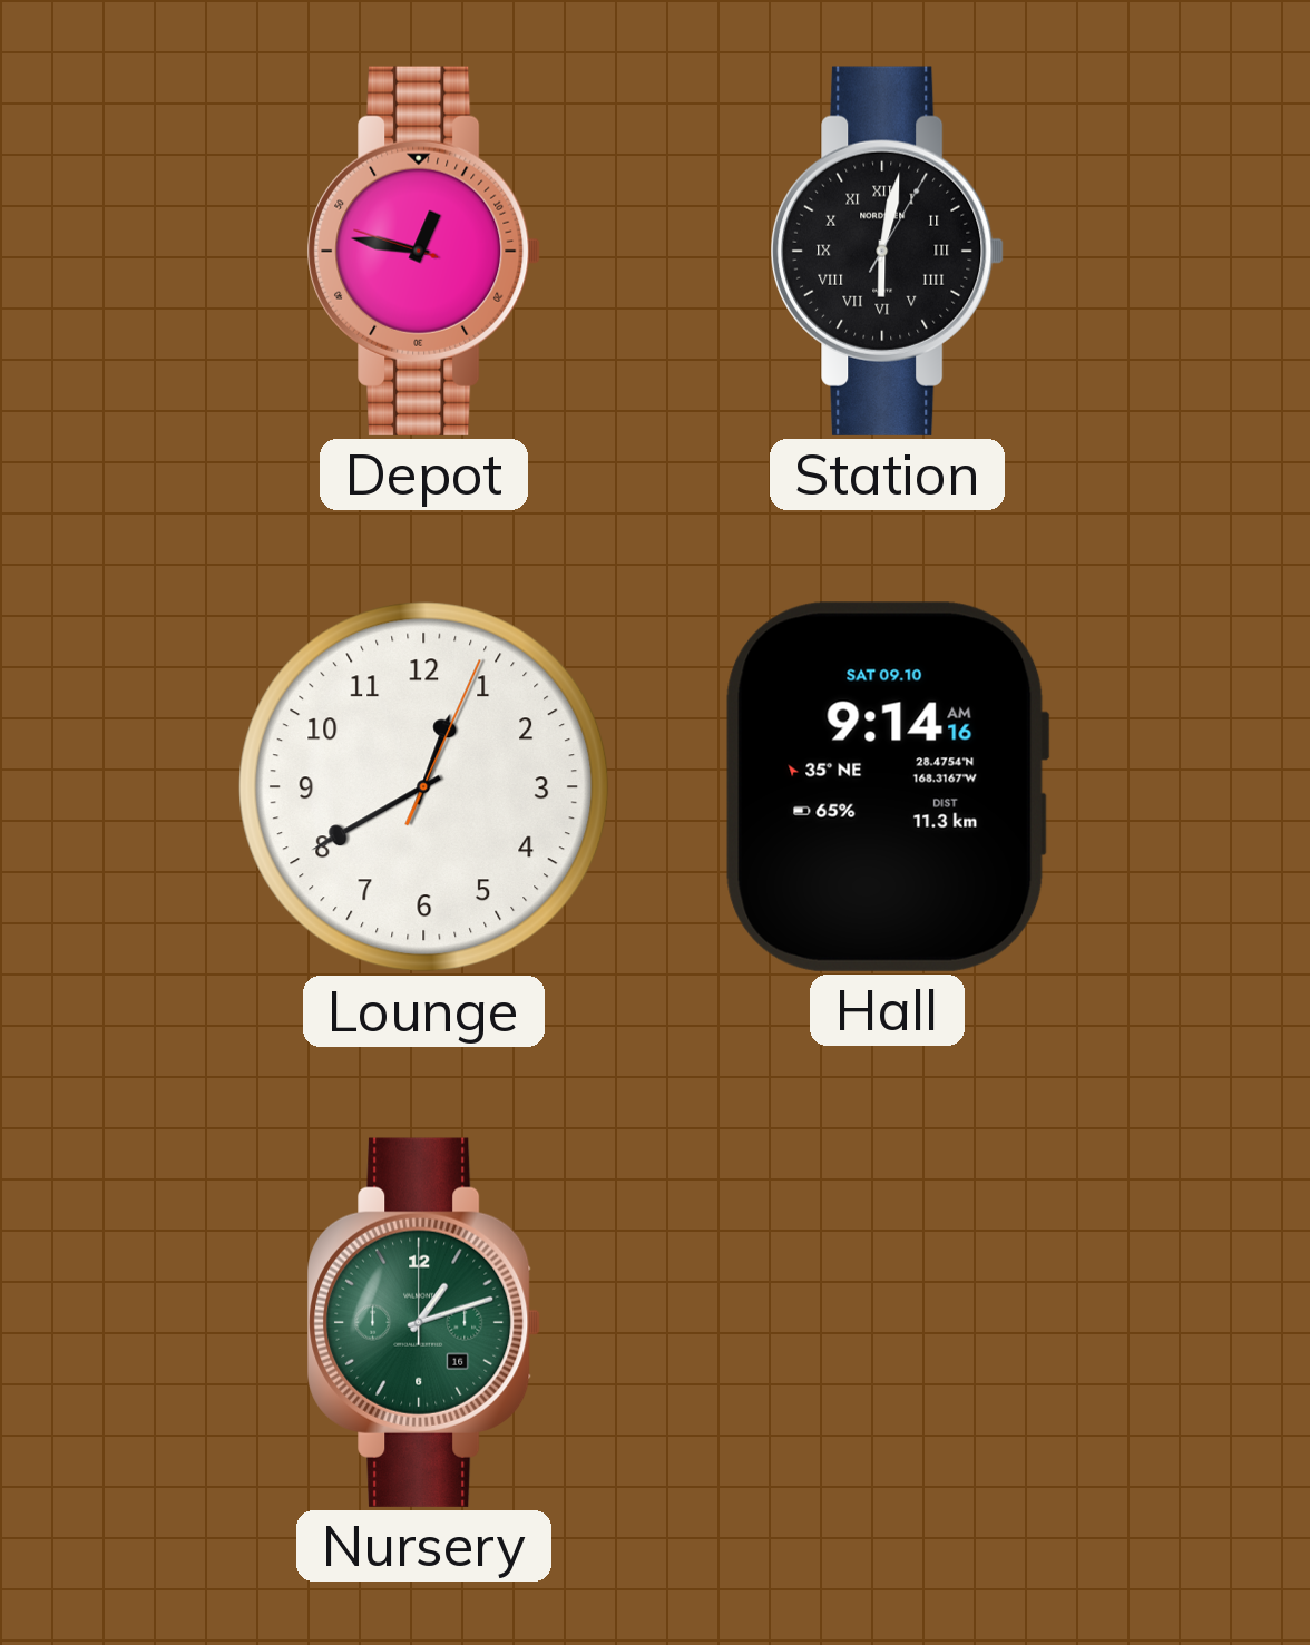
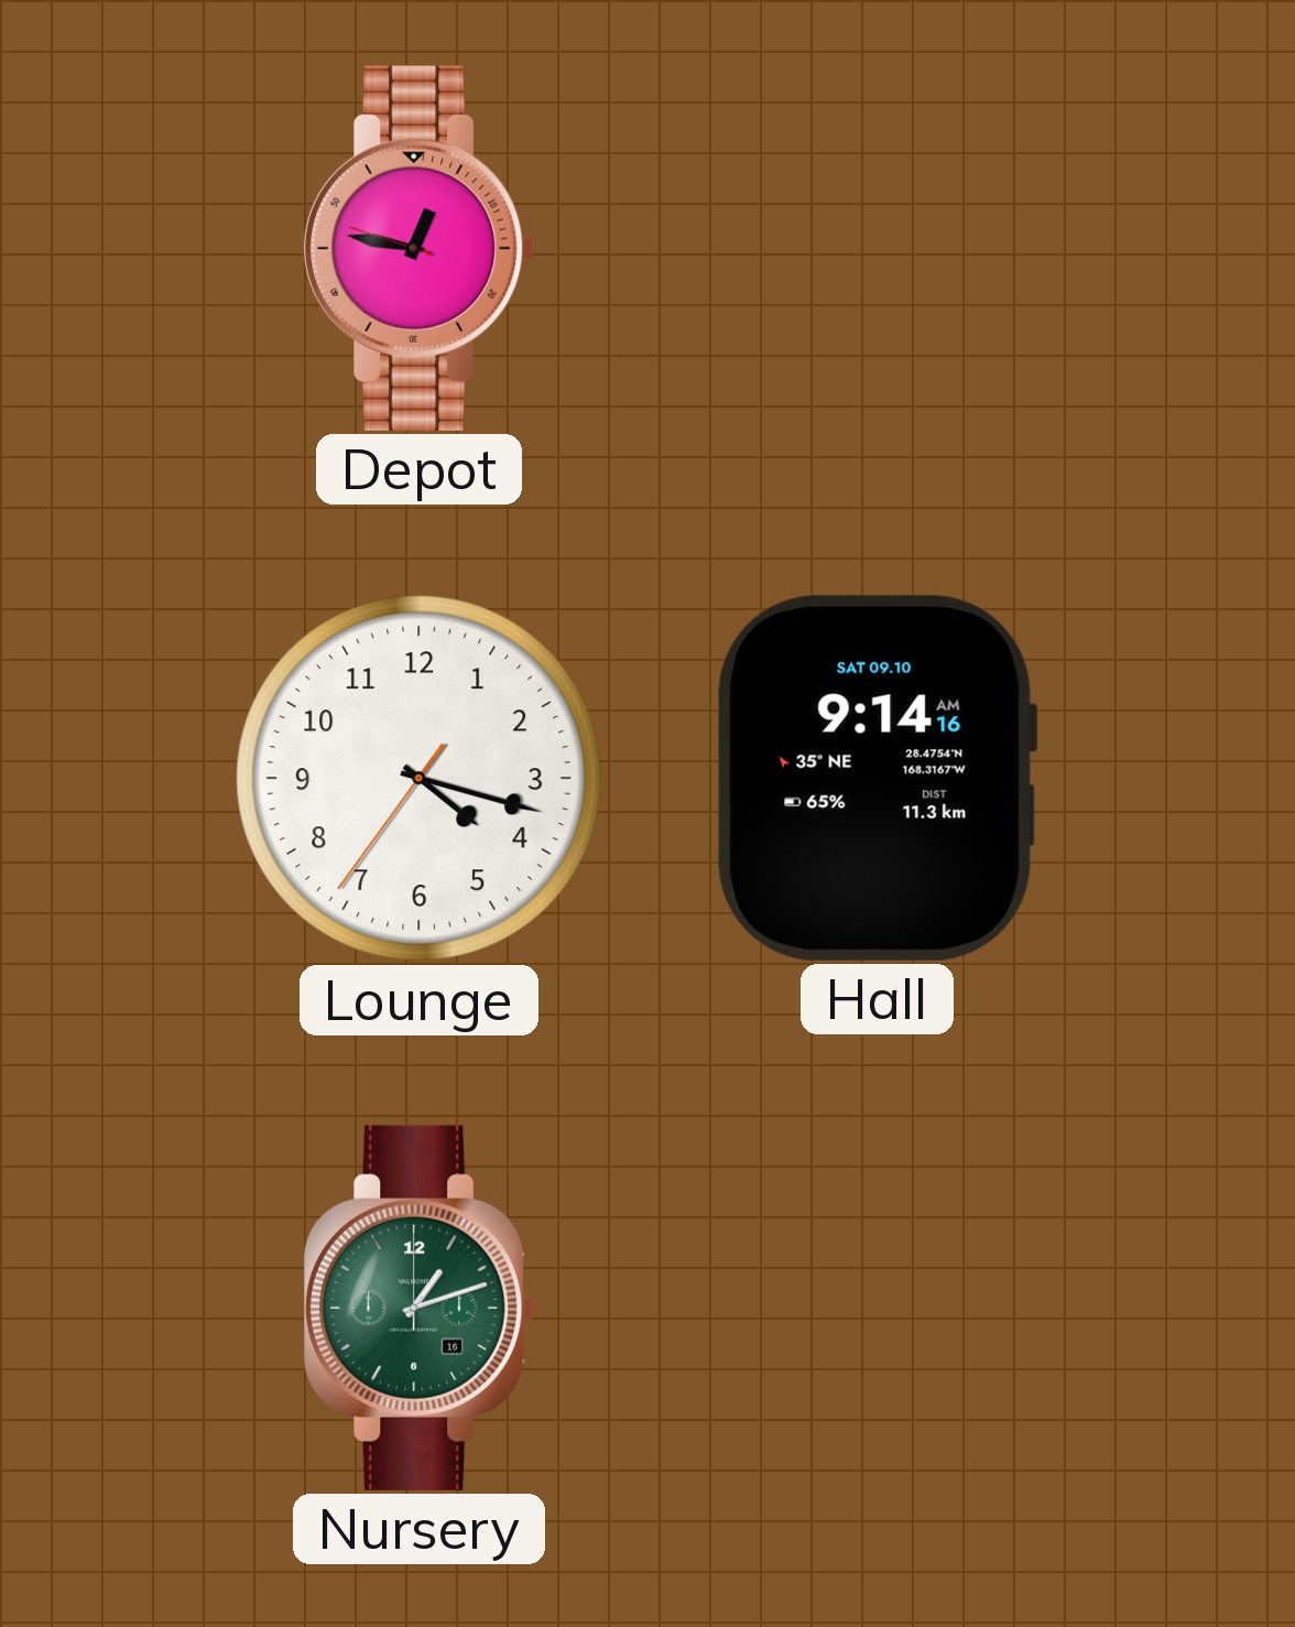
Station: 6:02 -> none (888, 251)
Lounge: 12:40 -> 4:17 (420, 779)
